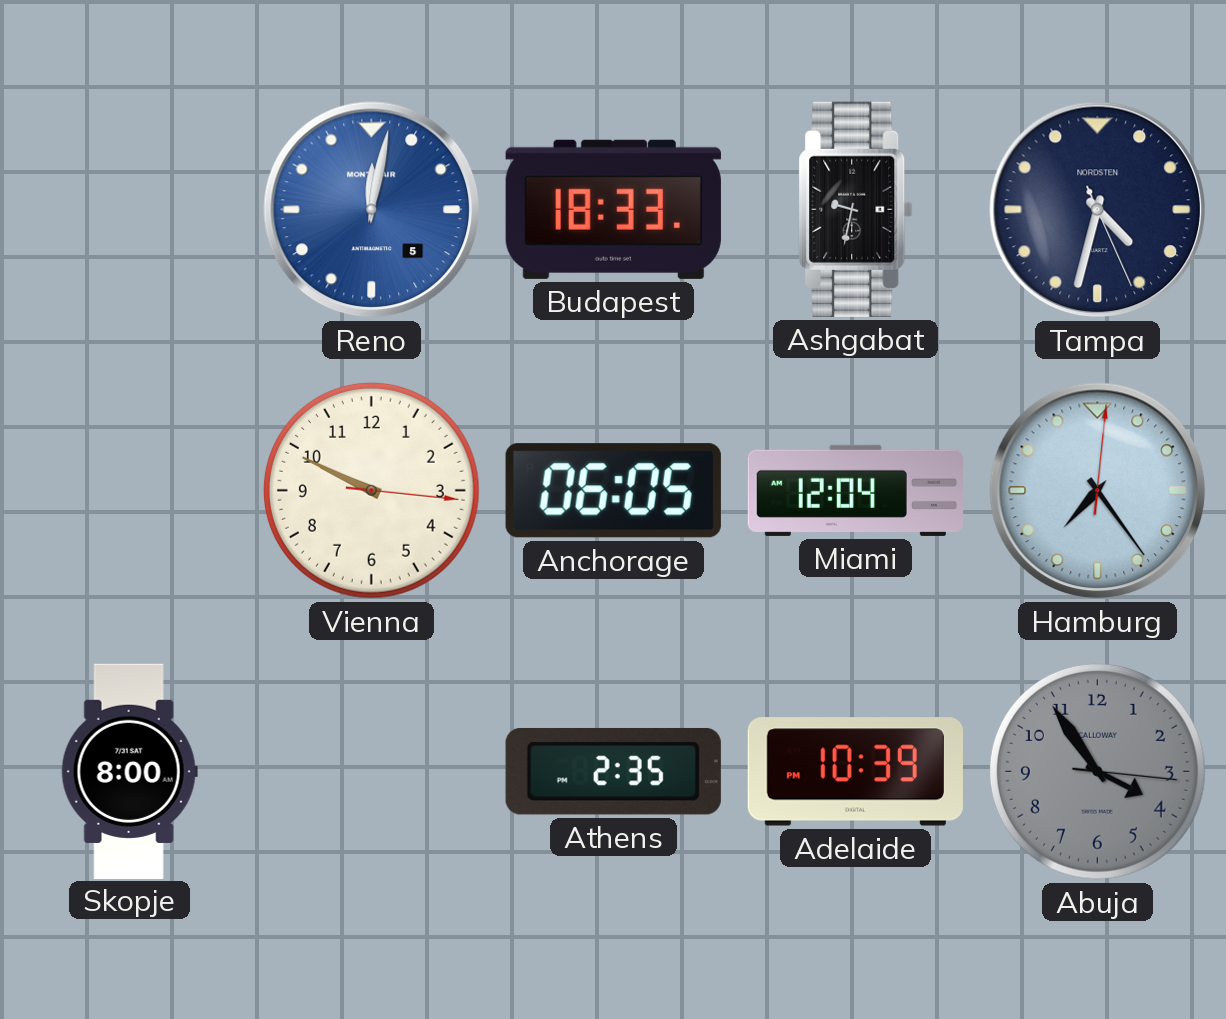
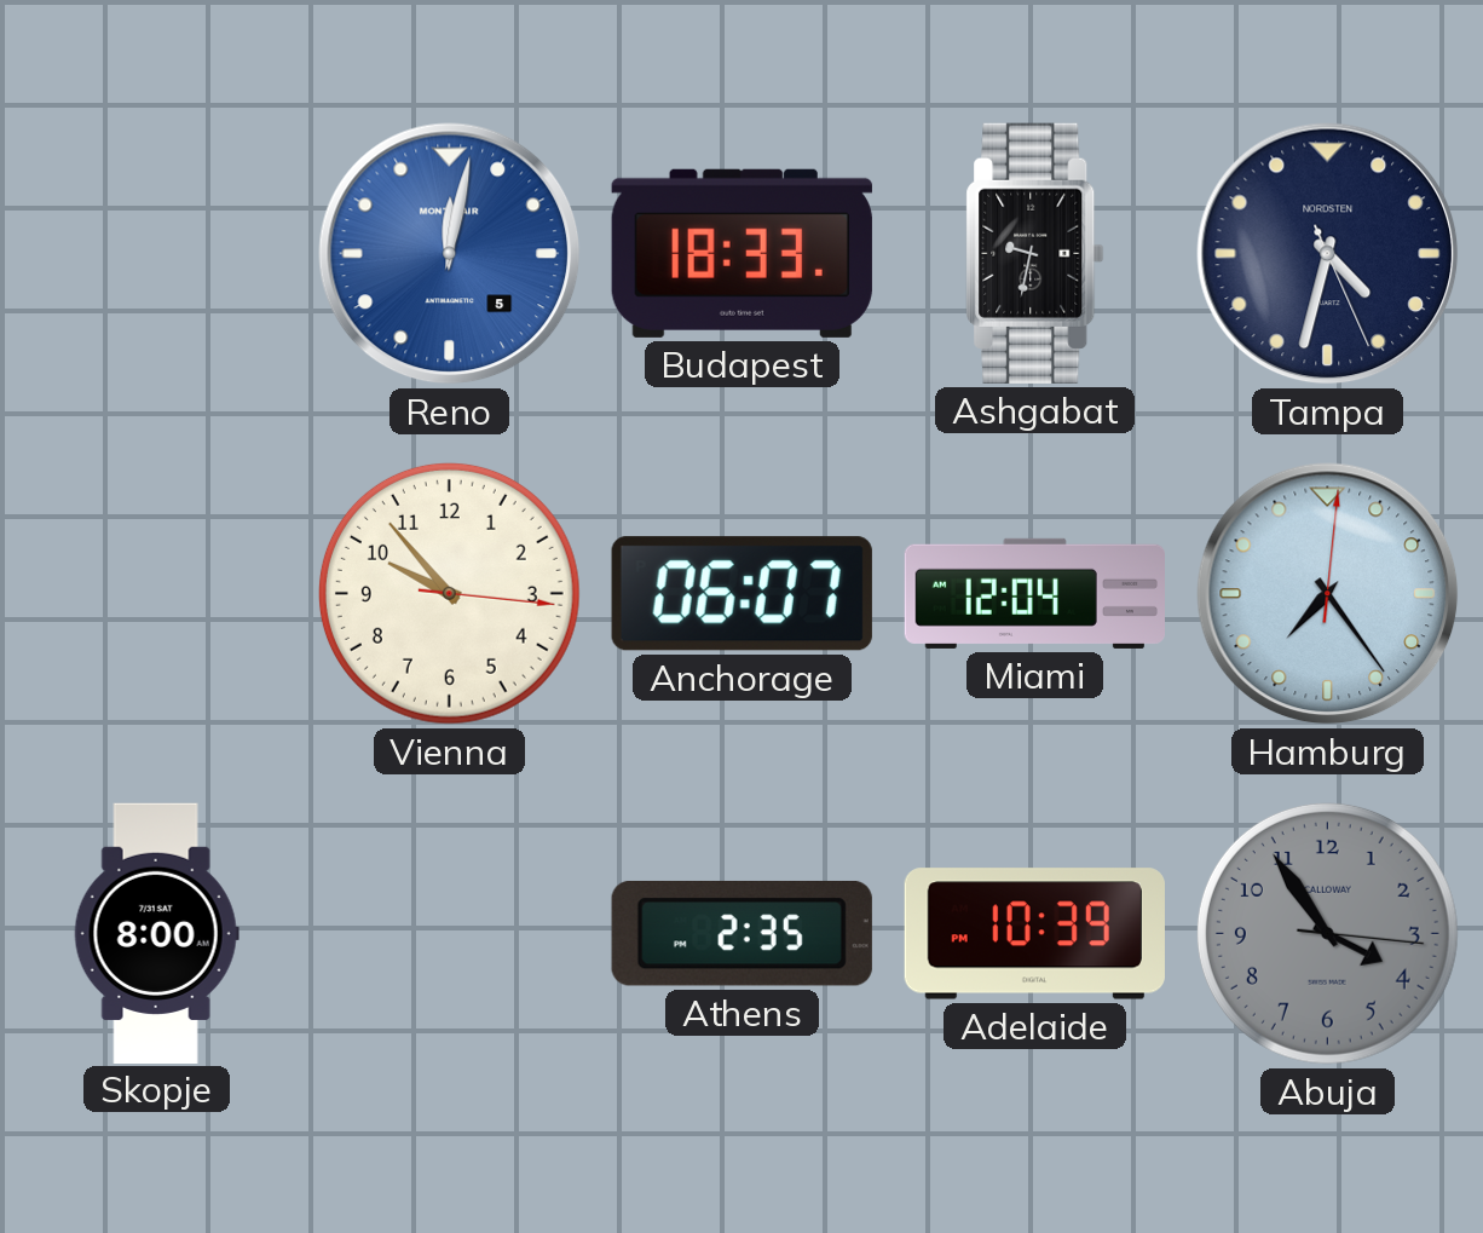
Vienna: 9:49 -> 9:53 (449, 593)
Anchorage: 06:05 -> 06:07 (741, 594)
